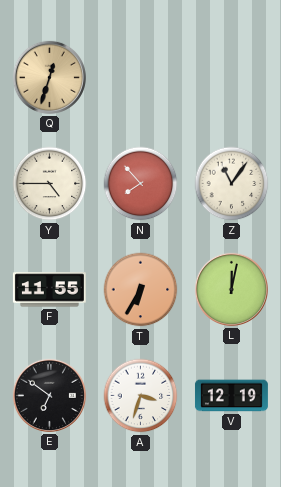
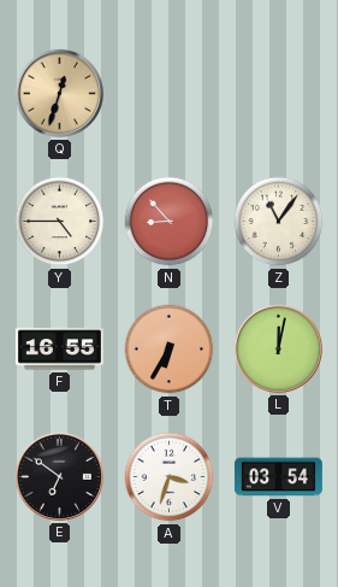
N: 7:53 -> 8:53 (170, 222)
F: 11:55 -> 16:55 (59, 350)
V: 12:19 -> 03:54 (278, 477)
